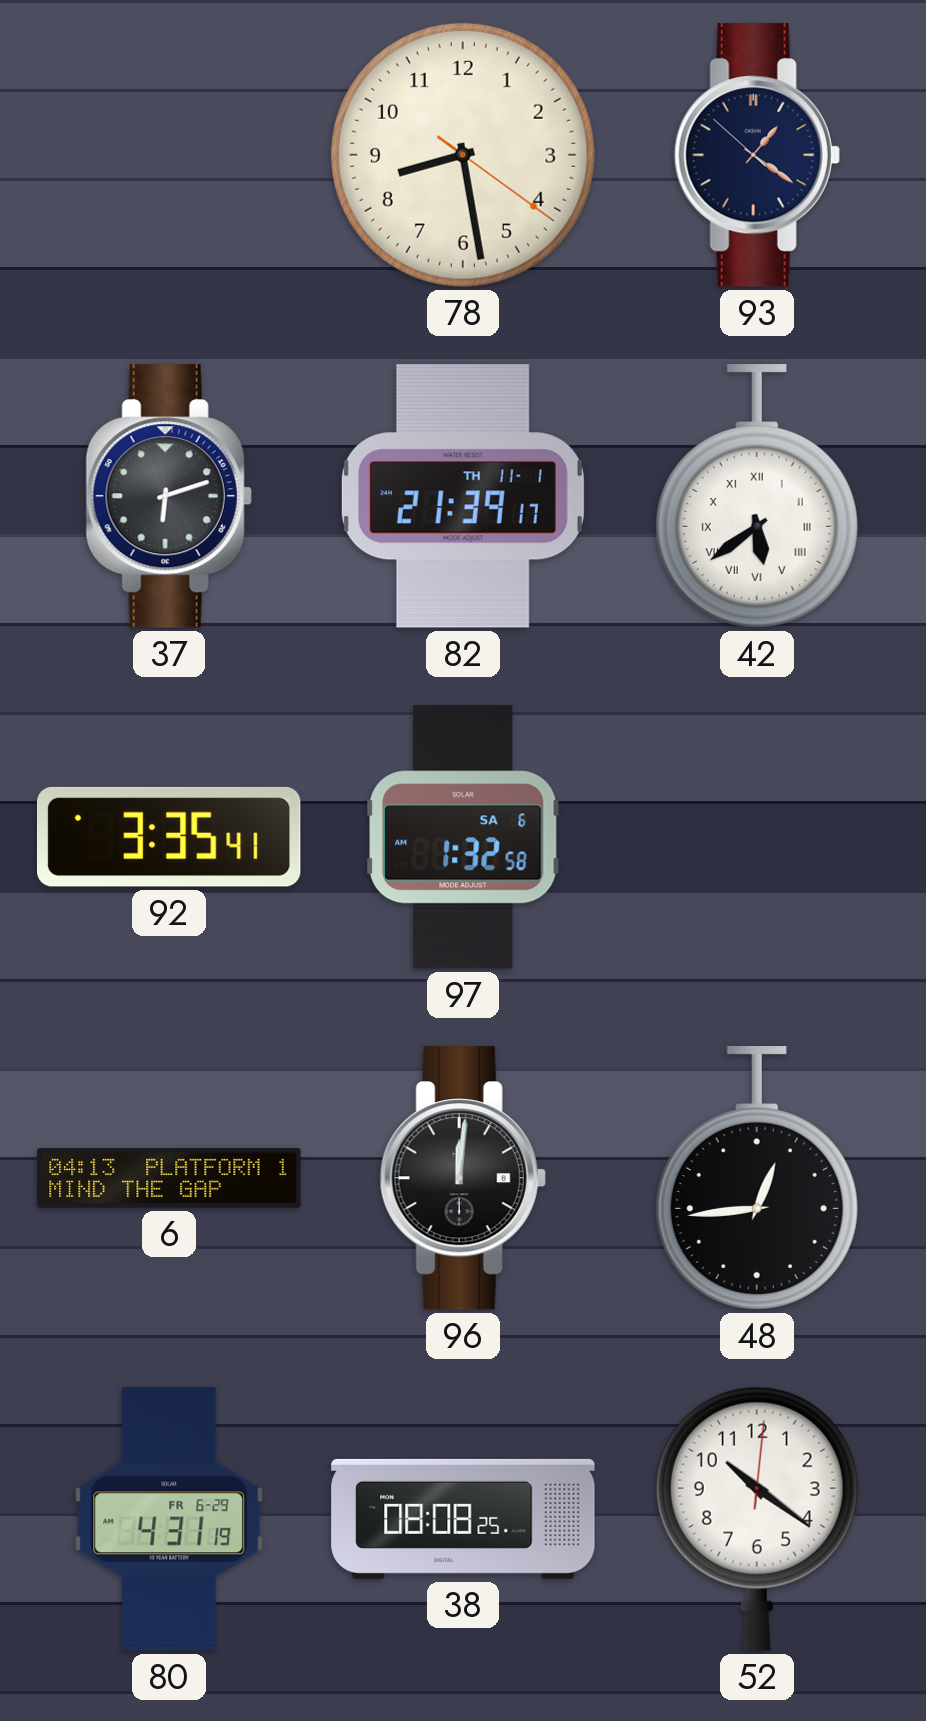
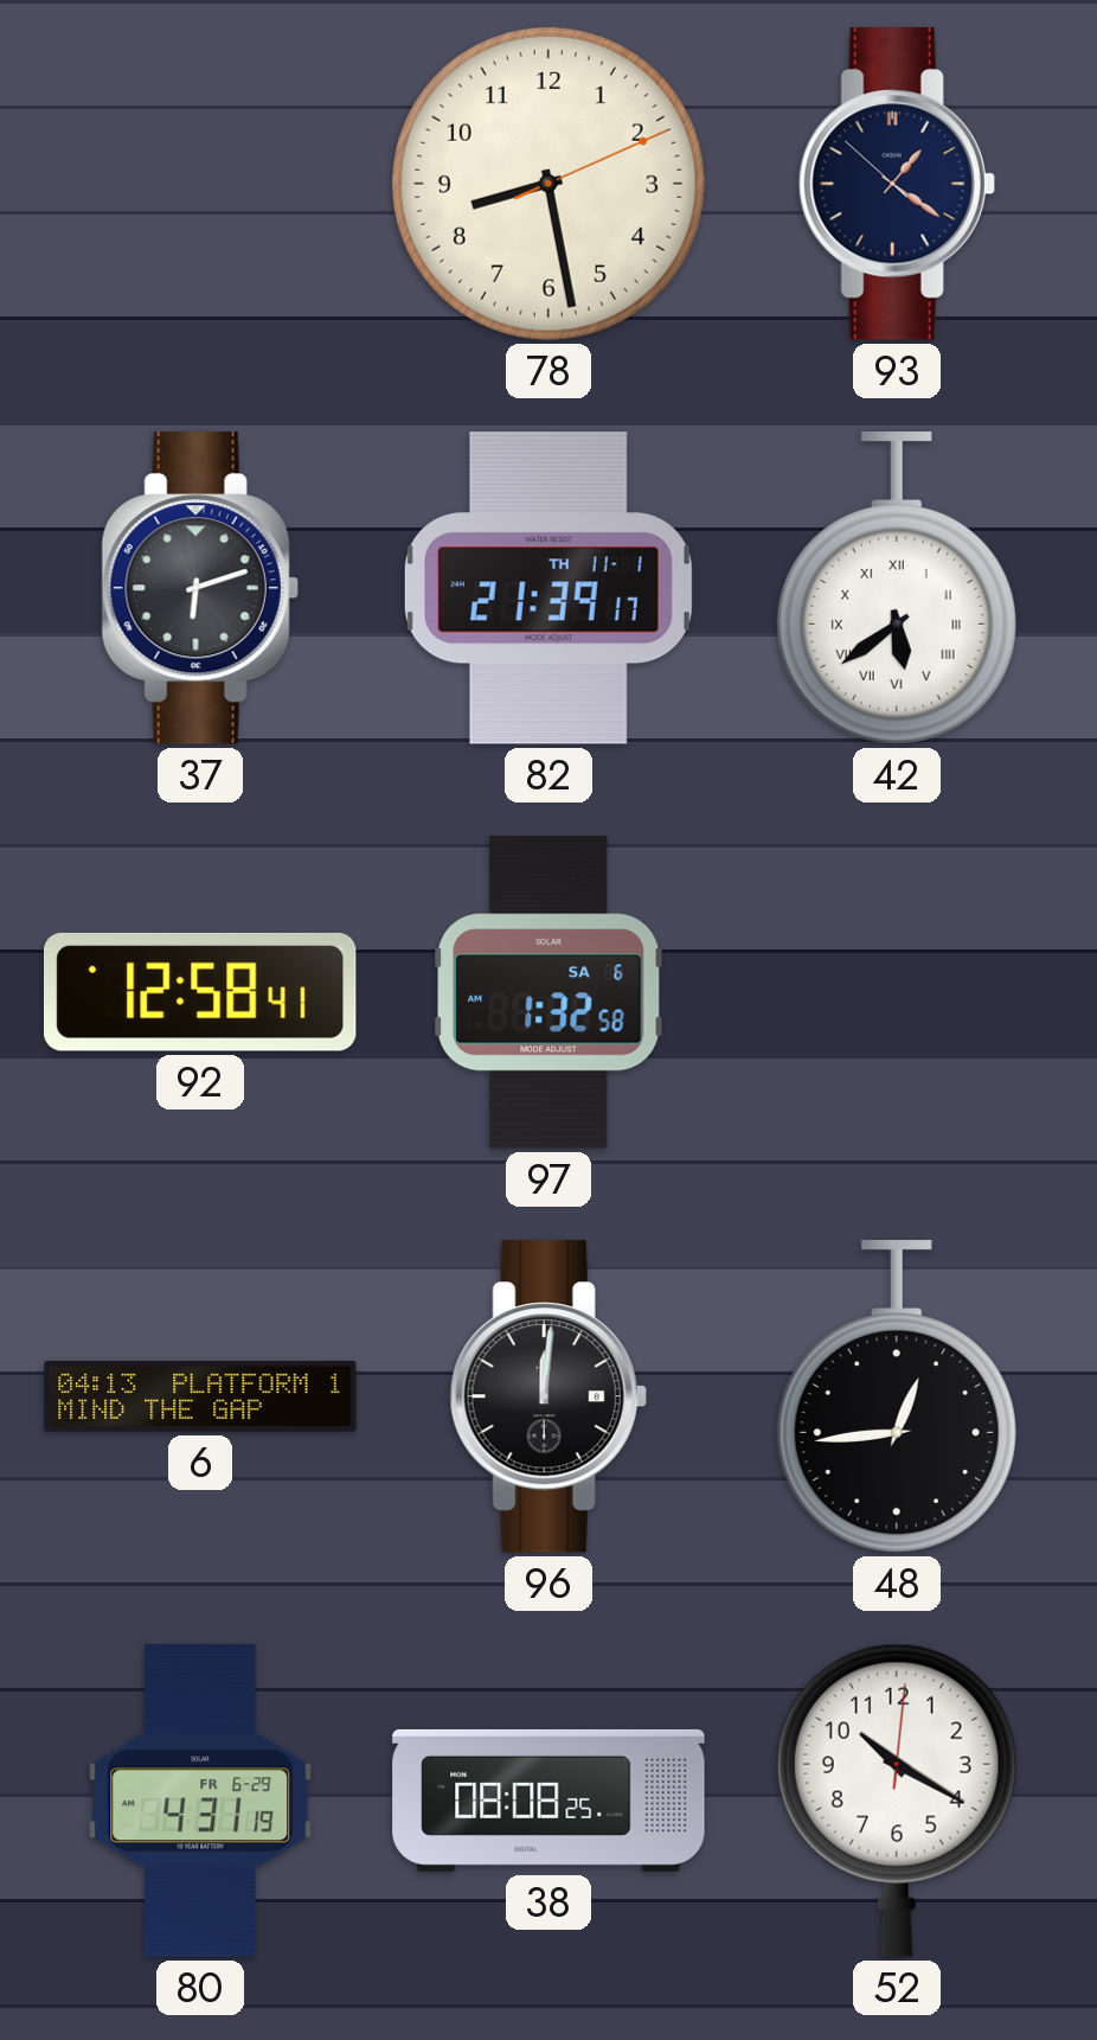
78: 8:28:21 -> 8:28:11 (548, 184)
92: 3:35 -> 12:58 (200, 992)
52: 10:21 -> 10:20 (897, 1801)
